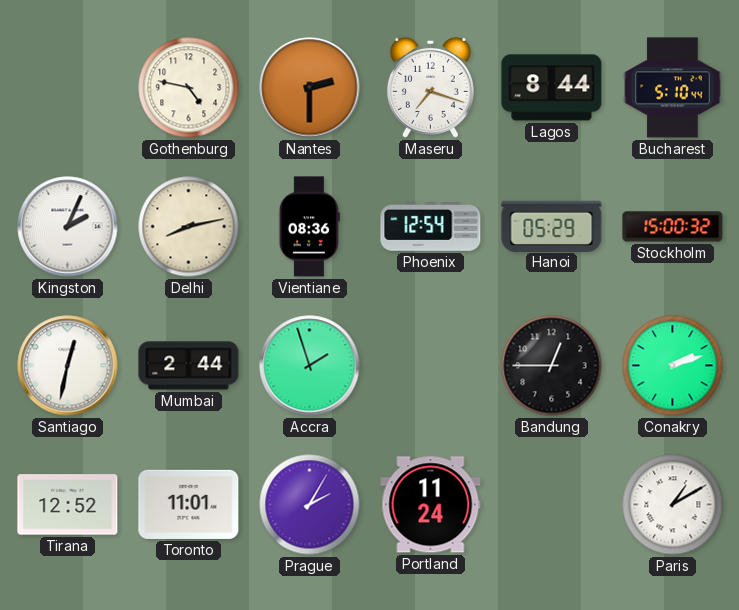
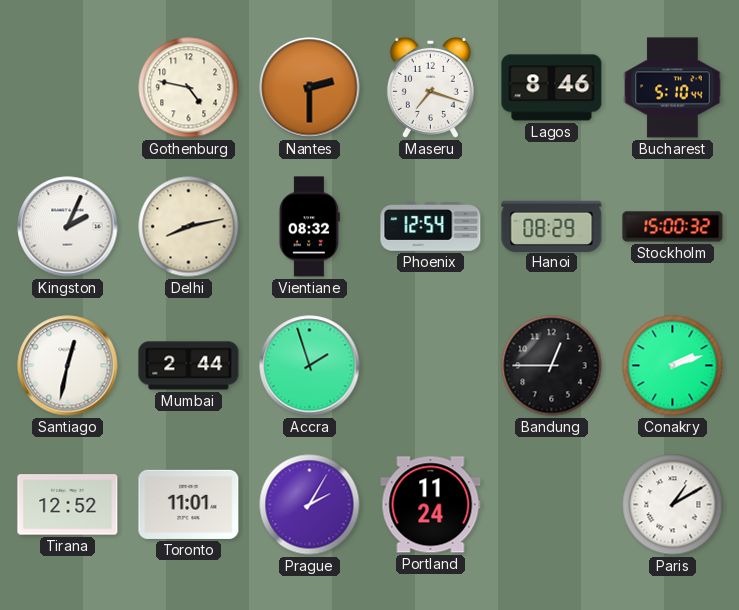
Lagos: 8:44 -> 8:46 (552, 88)
Vientiane: 08:36 -> 08:32 (309, 227)
Hanoi: 05:29 -> 08:29 (552, 226)
